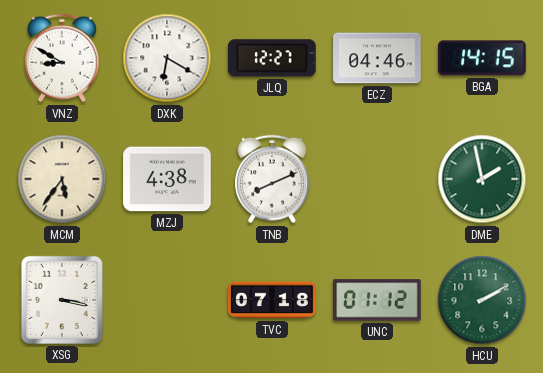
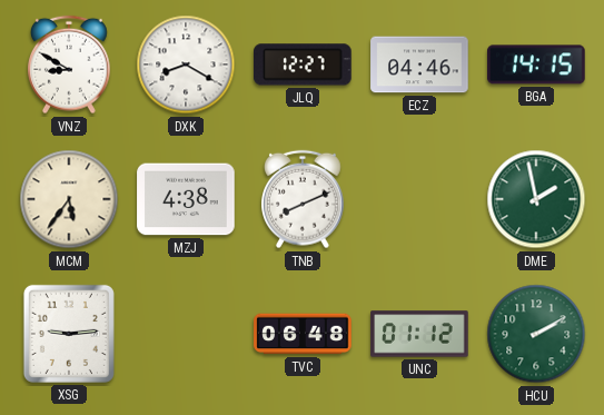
DXK: 6:20 -> 8:20 (186, 65)
XSG: 3:17 -> 9:14 (69, 334)
TVC: 07:18 -> 06:48 (303, 334)
